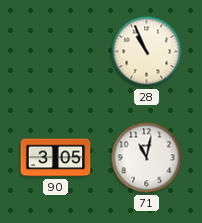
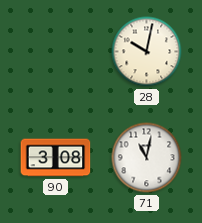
28: 10:56 -> 10:02 (147, 52)
90: 3:05 -> 3:08 (56, 158)
